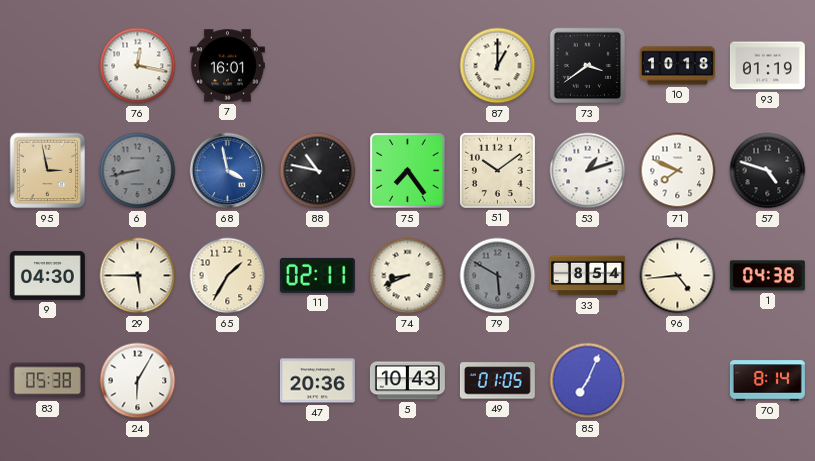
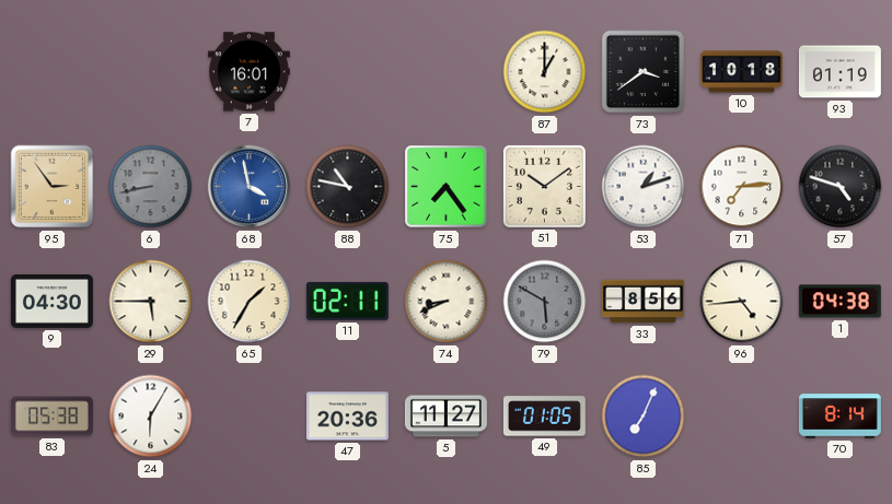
76: 12:17 -> none (138, 66)
95: 2:58 -> 2:54 (53, 187)
71: 7:49 -> 7:14 (742, 187)
33: 8:54 -> 8:56 (642, 302)
5: 10:43 -> 11:27 (445, 417)
